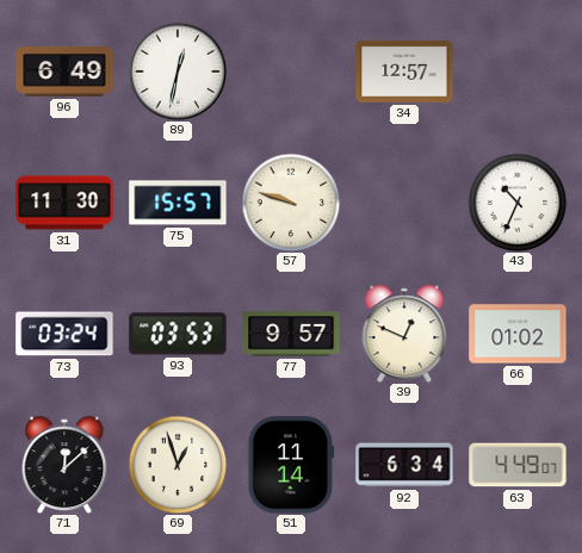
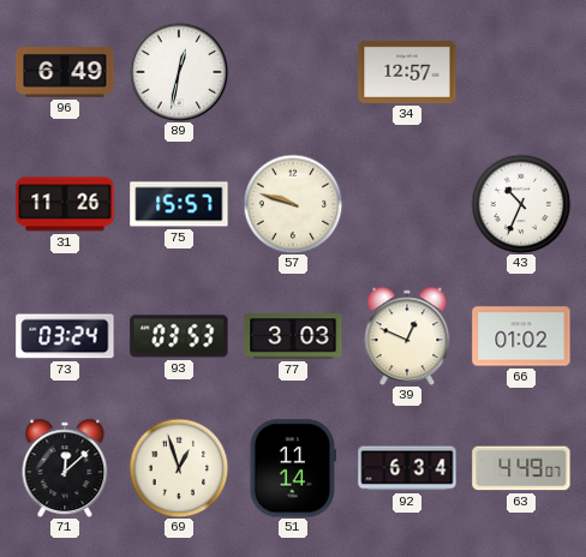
31: 11:30 -> 11:26 (65, 204)
77: 9:57 -> 3:03 (293, 336)
